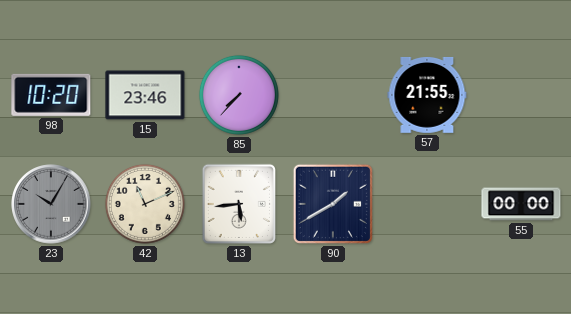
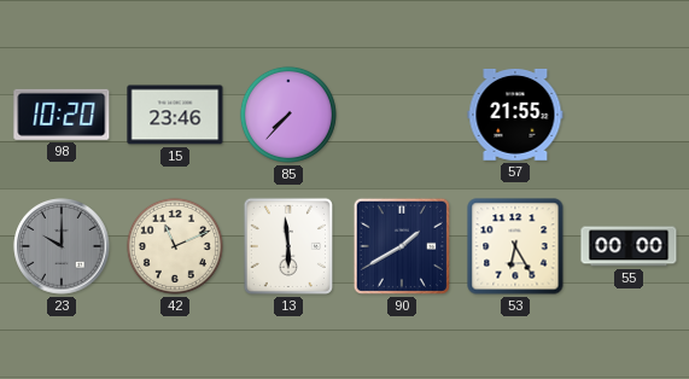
23: 10:05 -> 10:00 (62, 246)
13: 5:44 -> 5:59 (288, 246)
53: none -> 6:25 (515, 246)
